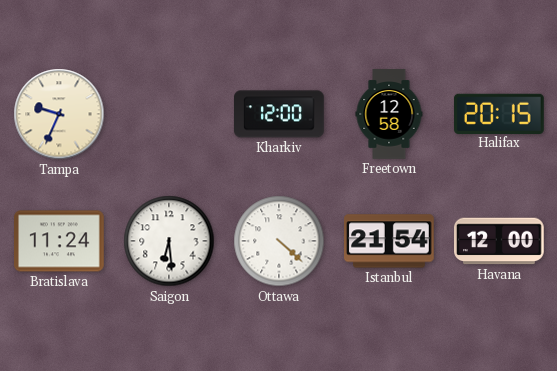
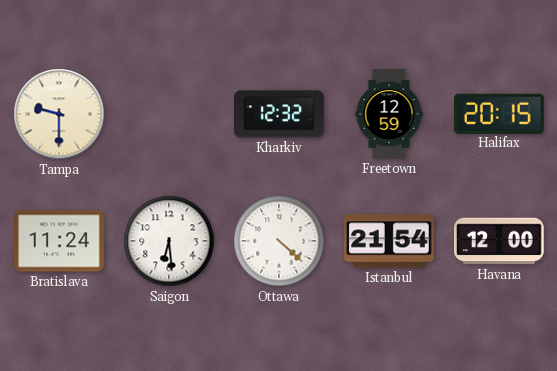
Tampa: 9:34 -> 9:30 (59, 114)
Kharkiv: 12:00 -> 12:32 (280, 114)
Freetown: 12:58 -> 12:59 (389, 114)
